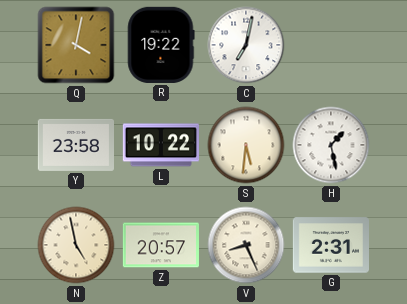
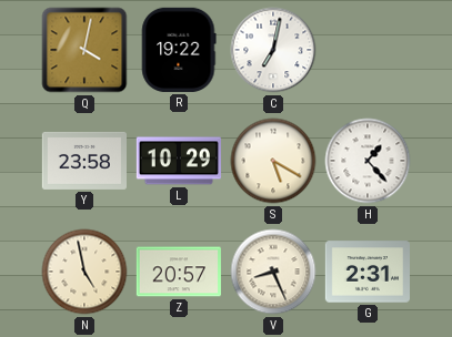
L: 10:22 -> 10:29 (178, 161)
S: 5:31 -> 5:20 (273, 161)
H: 1:28 -> 1:23 (368, 161)
